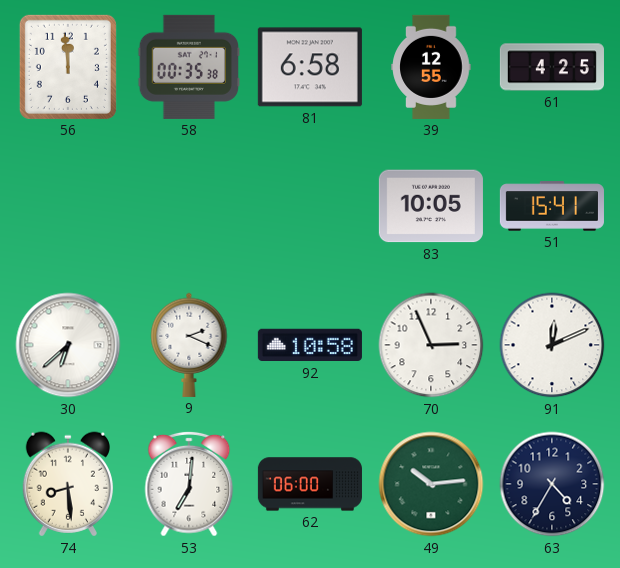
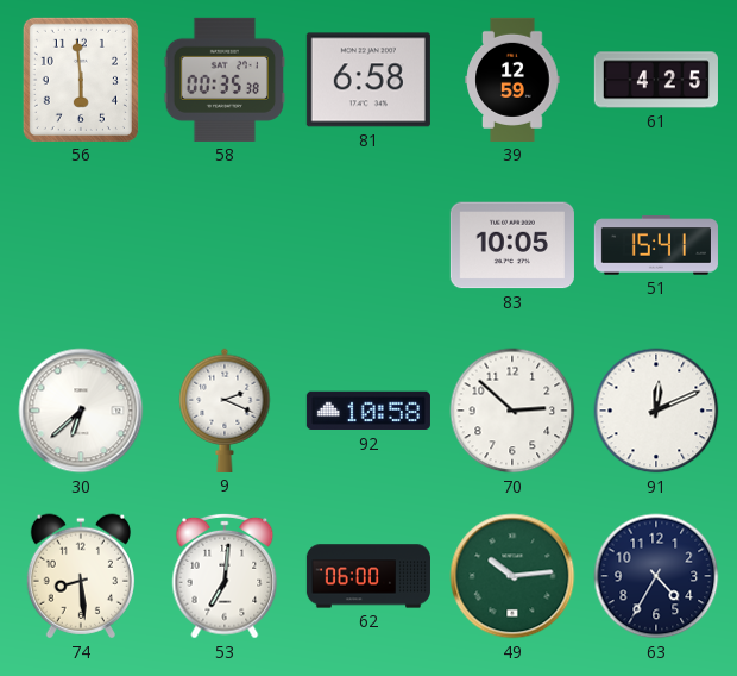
56: 11:59 -> 5:59 (81, 80)
39: 12:55 -> 12:59 (512, 80)
70: 2:56 -> 2:52 (512, 411)
